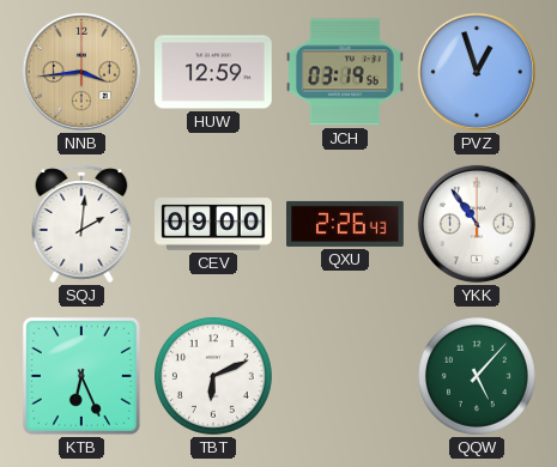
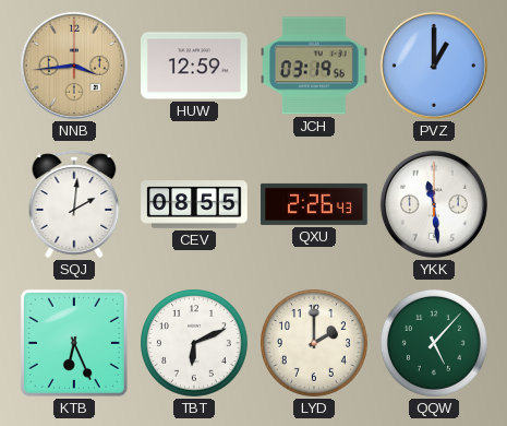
PVZ: 12:57 -> 1:00 (434, 66)
CEV: 09:00 -> 08:55 (194, 204)
YKK: 10:54 -> 11:29 (434, 204)
LYD: none -> 2:00 (314, 343)
